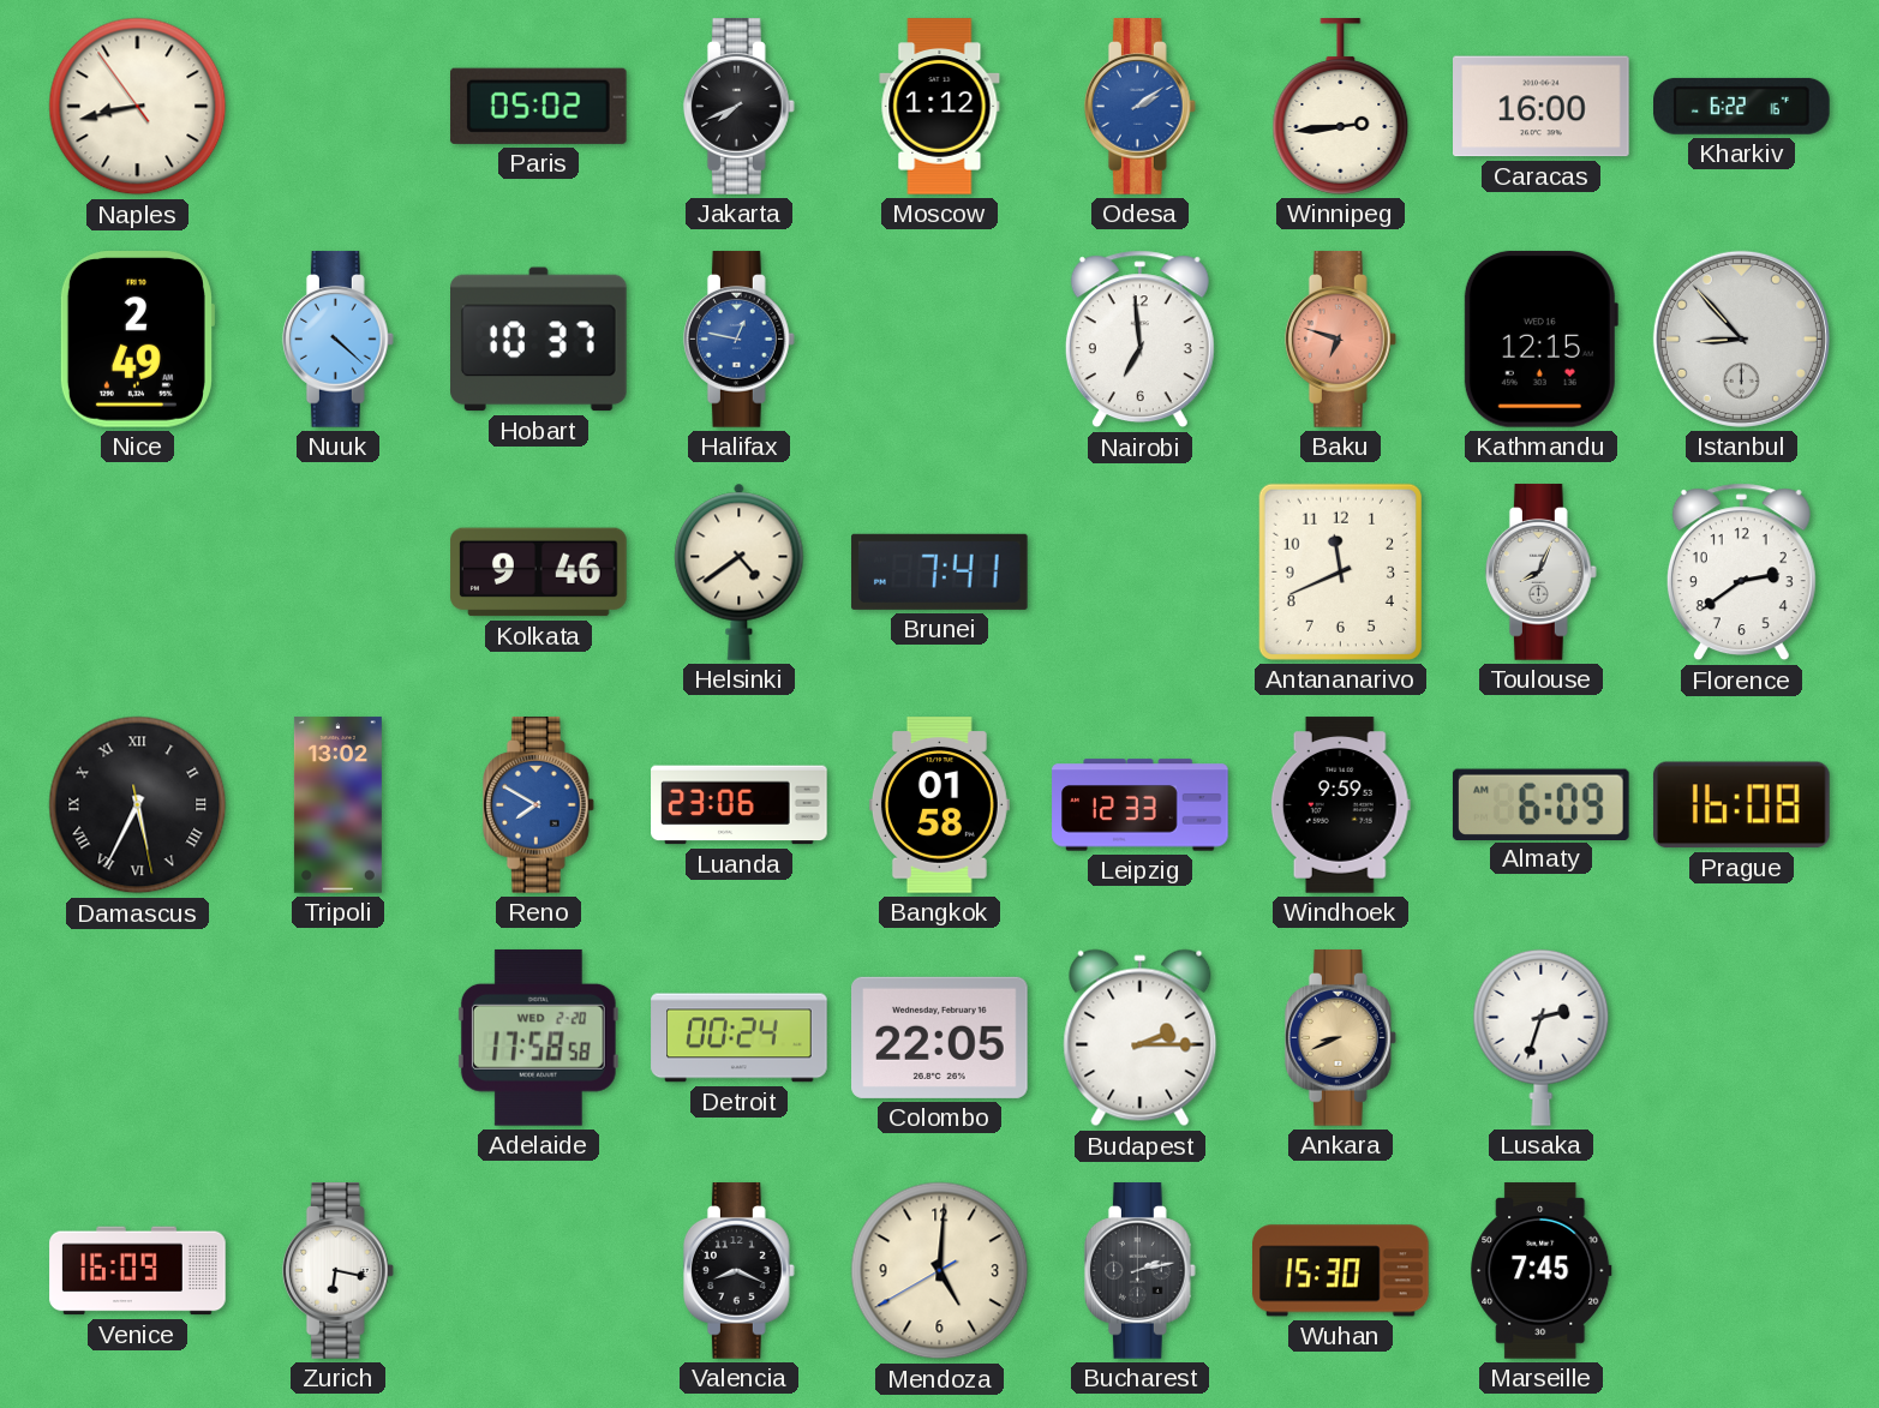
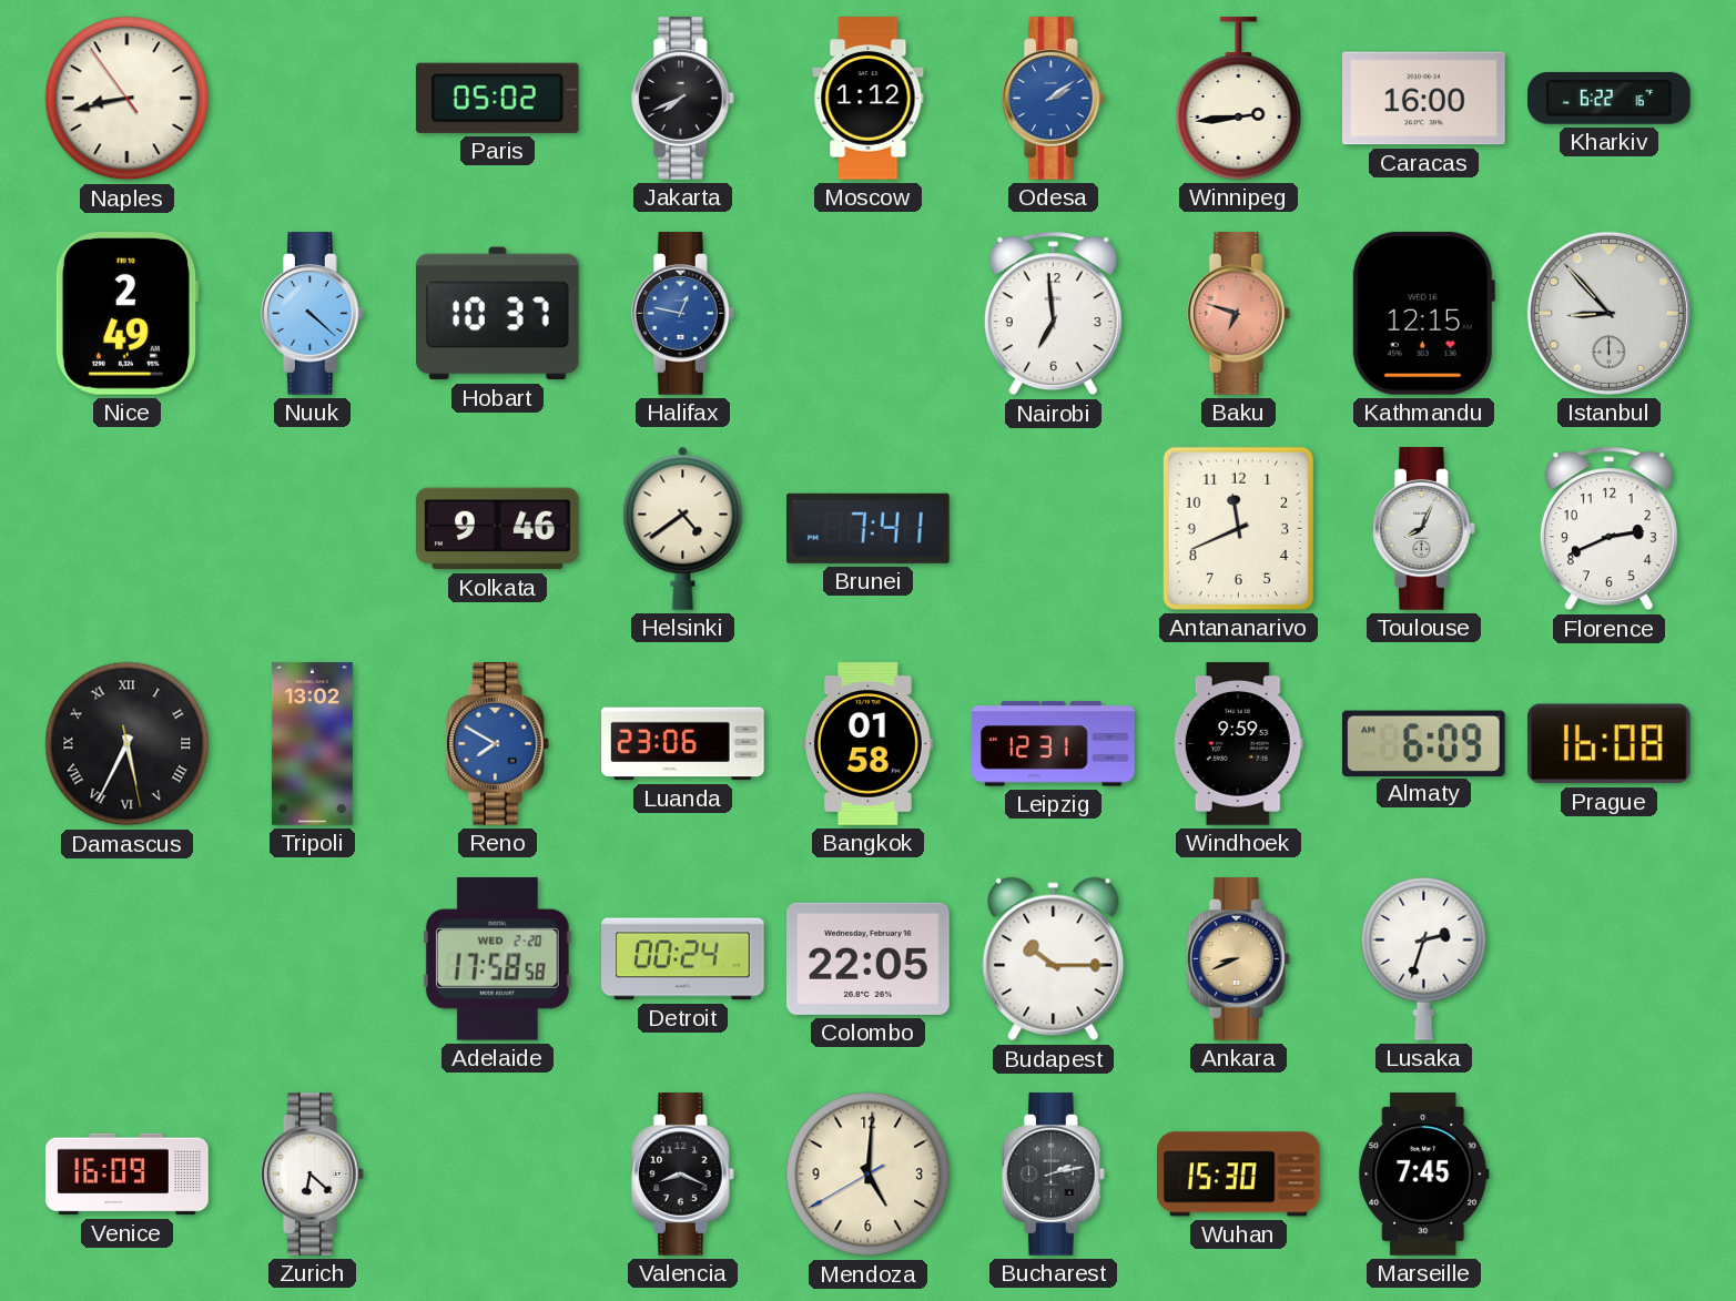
Florence: 2:39 -> 2:41 (1608, 529)
Leipzig: 12:33 -> 12:31 (1054, 744)
Budapest: 2:15 -> 10:15 (1054, 959)
Zurich: 6:17 -> 6:22 (312, 1175)
